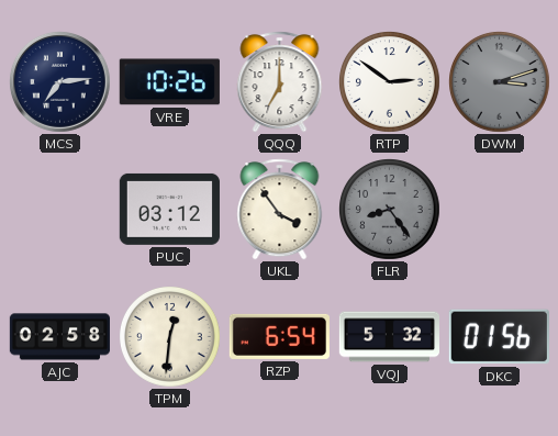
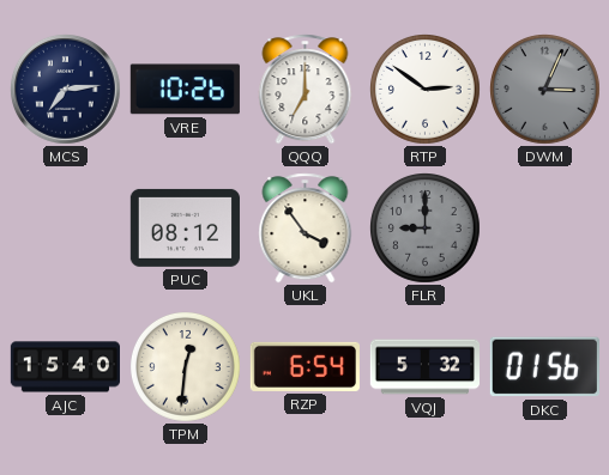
DWM: 3:12 -> 3:04 (545, 90)
PUC: 03:12 -> 08:12 (185, 227)
FLR: 8:24 -> 9:00 (426, 229)
AJC: 02:58 -> 15:40 (65, 367)
